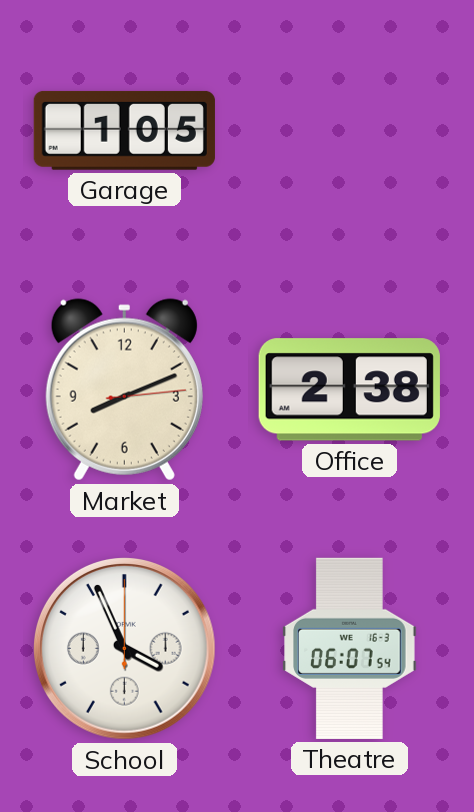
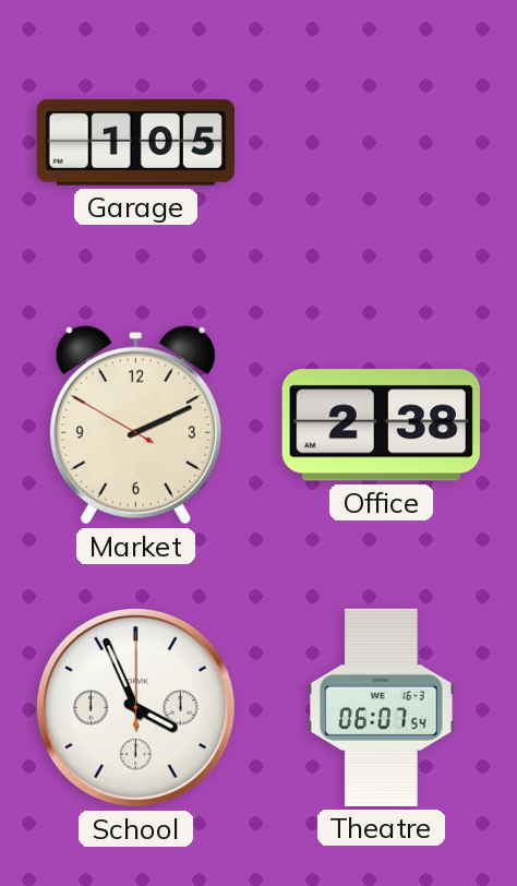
Market: 8:11 -> 2:10 (135, 426)
